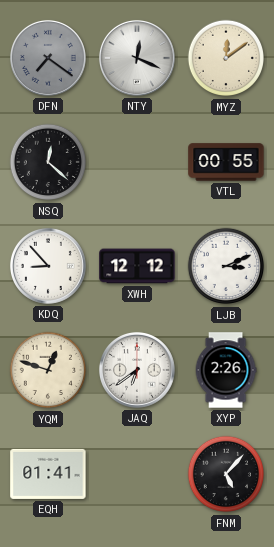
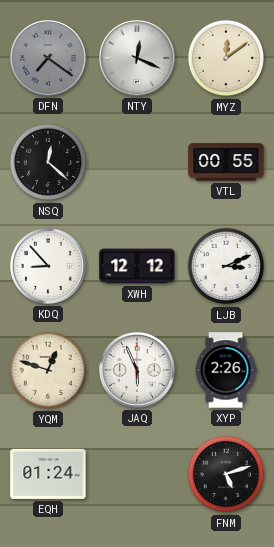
JAQ: 6:39 -> 5:56 (137, 370)
EQH: 01:41 -> 01:24 (48, 474)
FNM: 5:07 -> 5:12 (226, 474)
